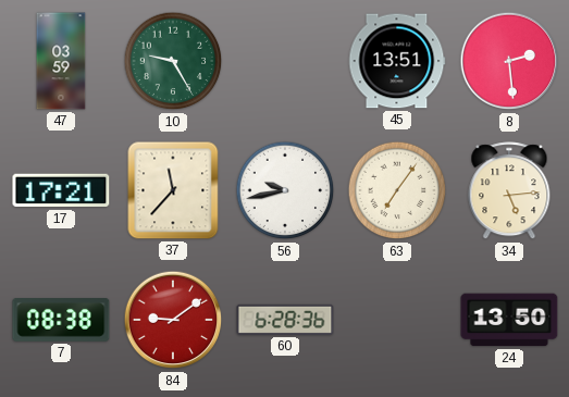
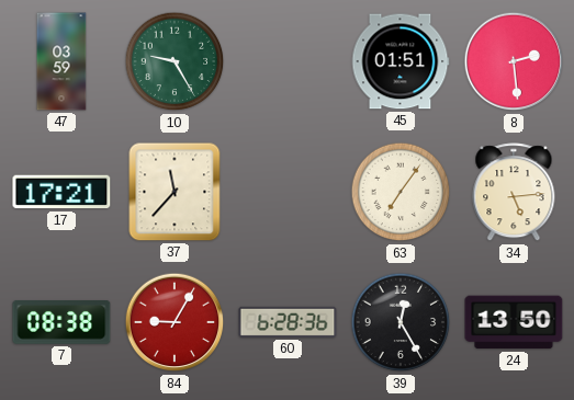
45: 13:51 -> 01:51 (401, 61)
56: 9:43 -> none (285, 190)
84: 9:09 -> 9:05 (175, 322)
39: none -> 12:25 (401, 322)
